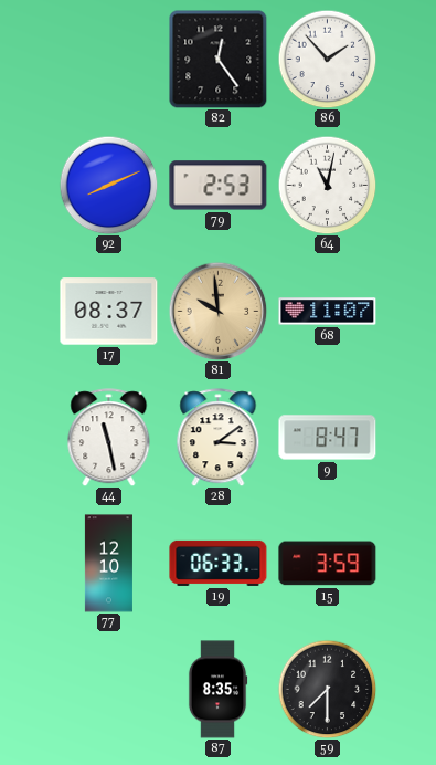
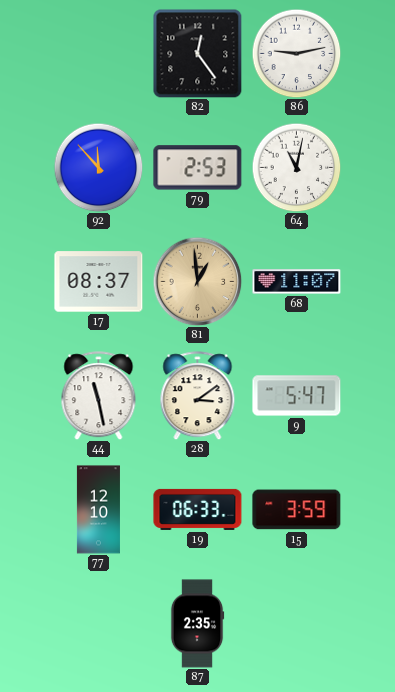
86: 1:53 -> 9:13 (296, 53)
92: 8:11 -> 11:53 (98, 167)
81: 9:59 -> 12:59 (197, 281)
9: 8:47 -> 5:47 (297, 396)
87: 8:35 -> 2:35 (197, 624)
59: 7:30 -> none (327, 689)
